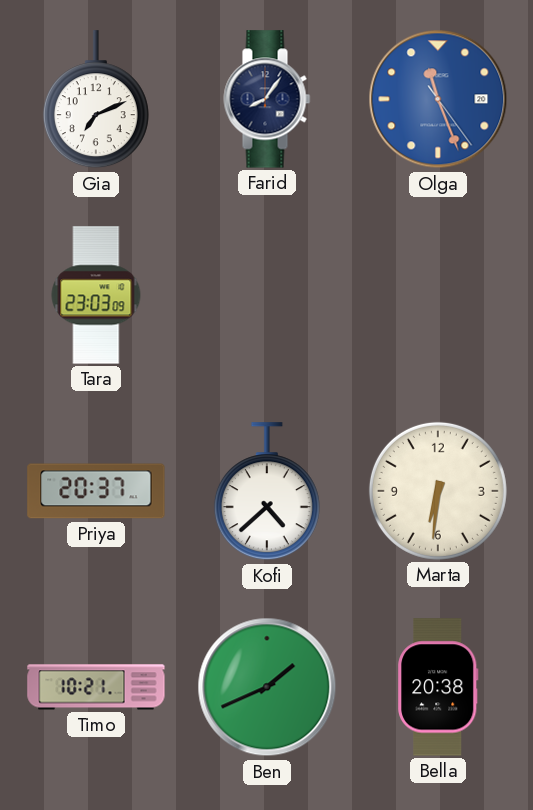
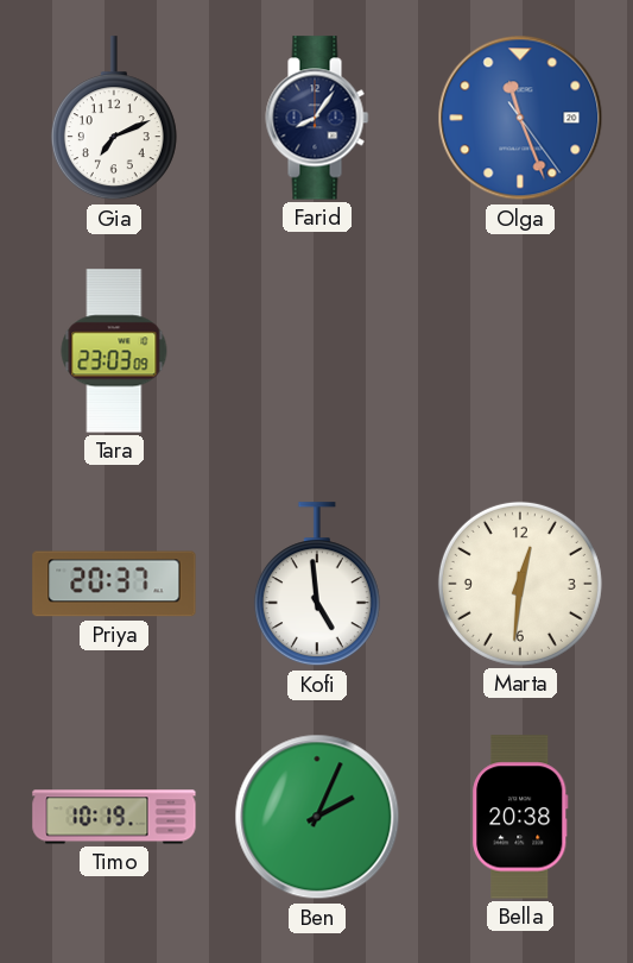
Kofi: 4:38 -> 4:59 (317, 585)
Marta: 6:31 -> 12:31 (520, 584)
Timo: 10:21 -> 10:19 (114, 817)
Ben: 1:41 -> 2:04 (317, 817)
